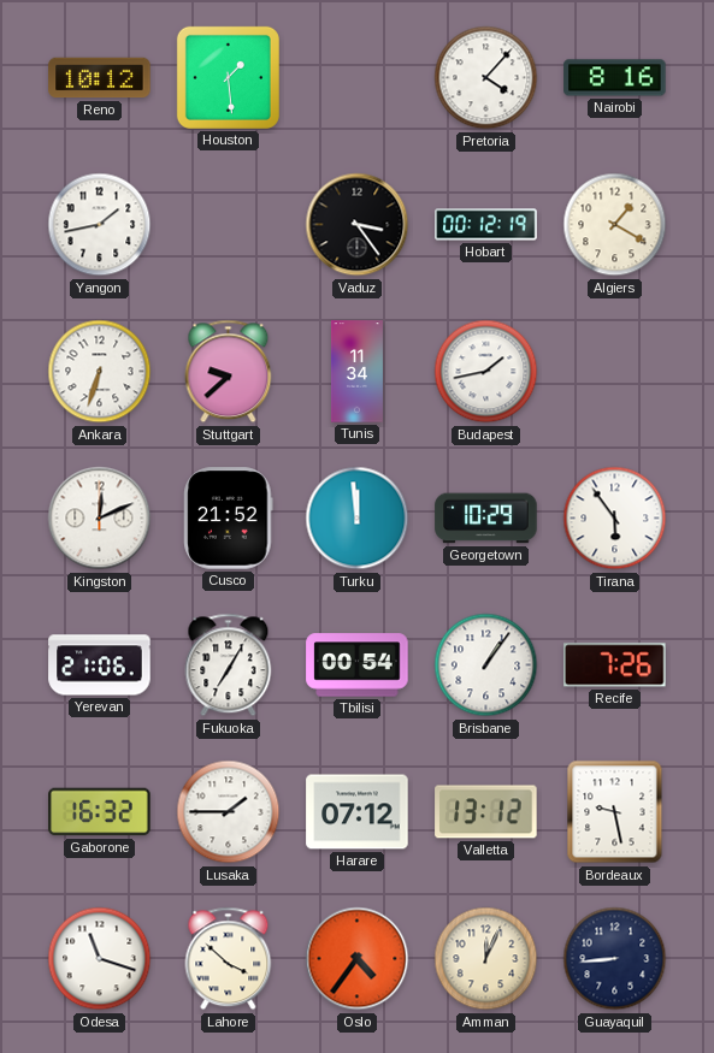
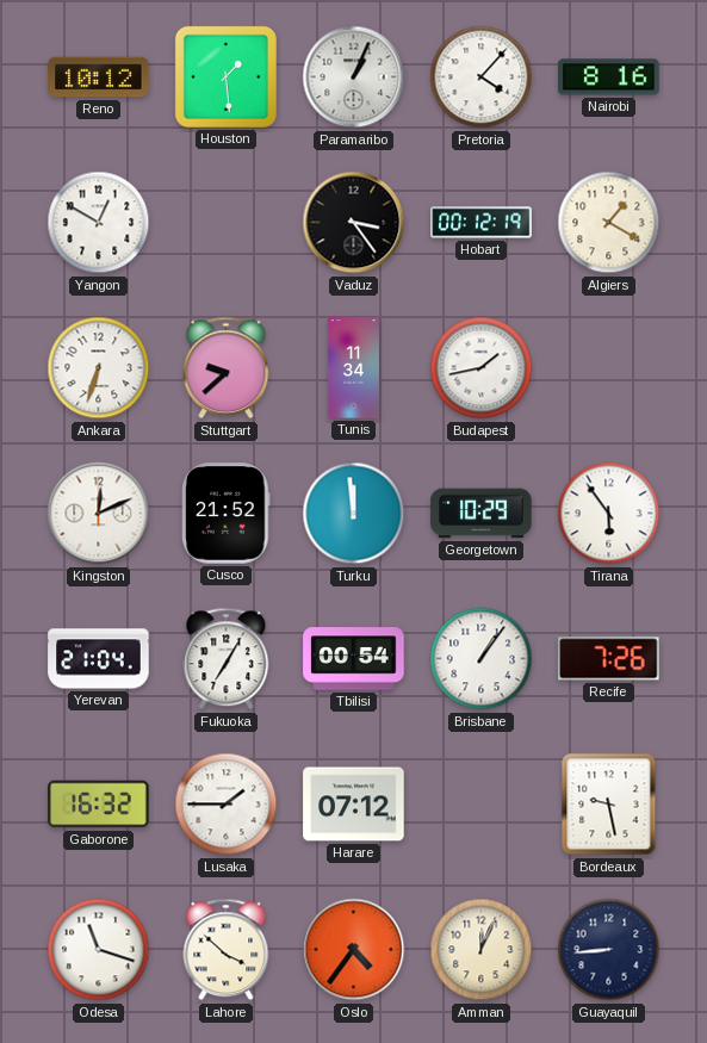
Paramaribo: none -> 1:04 (354, 77)
Yangon: 1:43 -> 12:50 (99, 223)
Yerevan: 21:06 -> 21:04 (99, 659)
Valletta: 13:12 -> none (486, 812)
